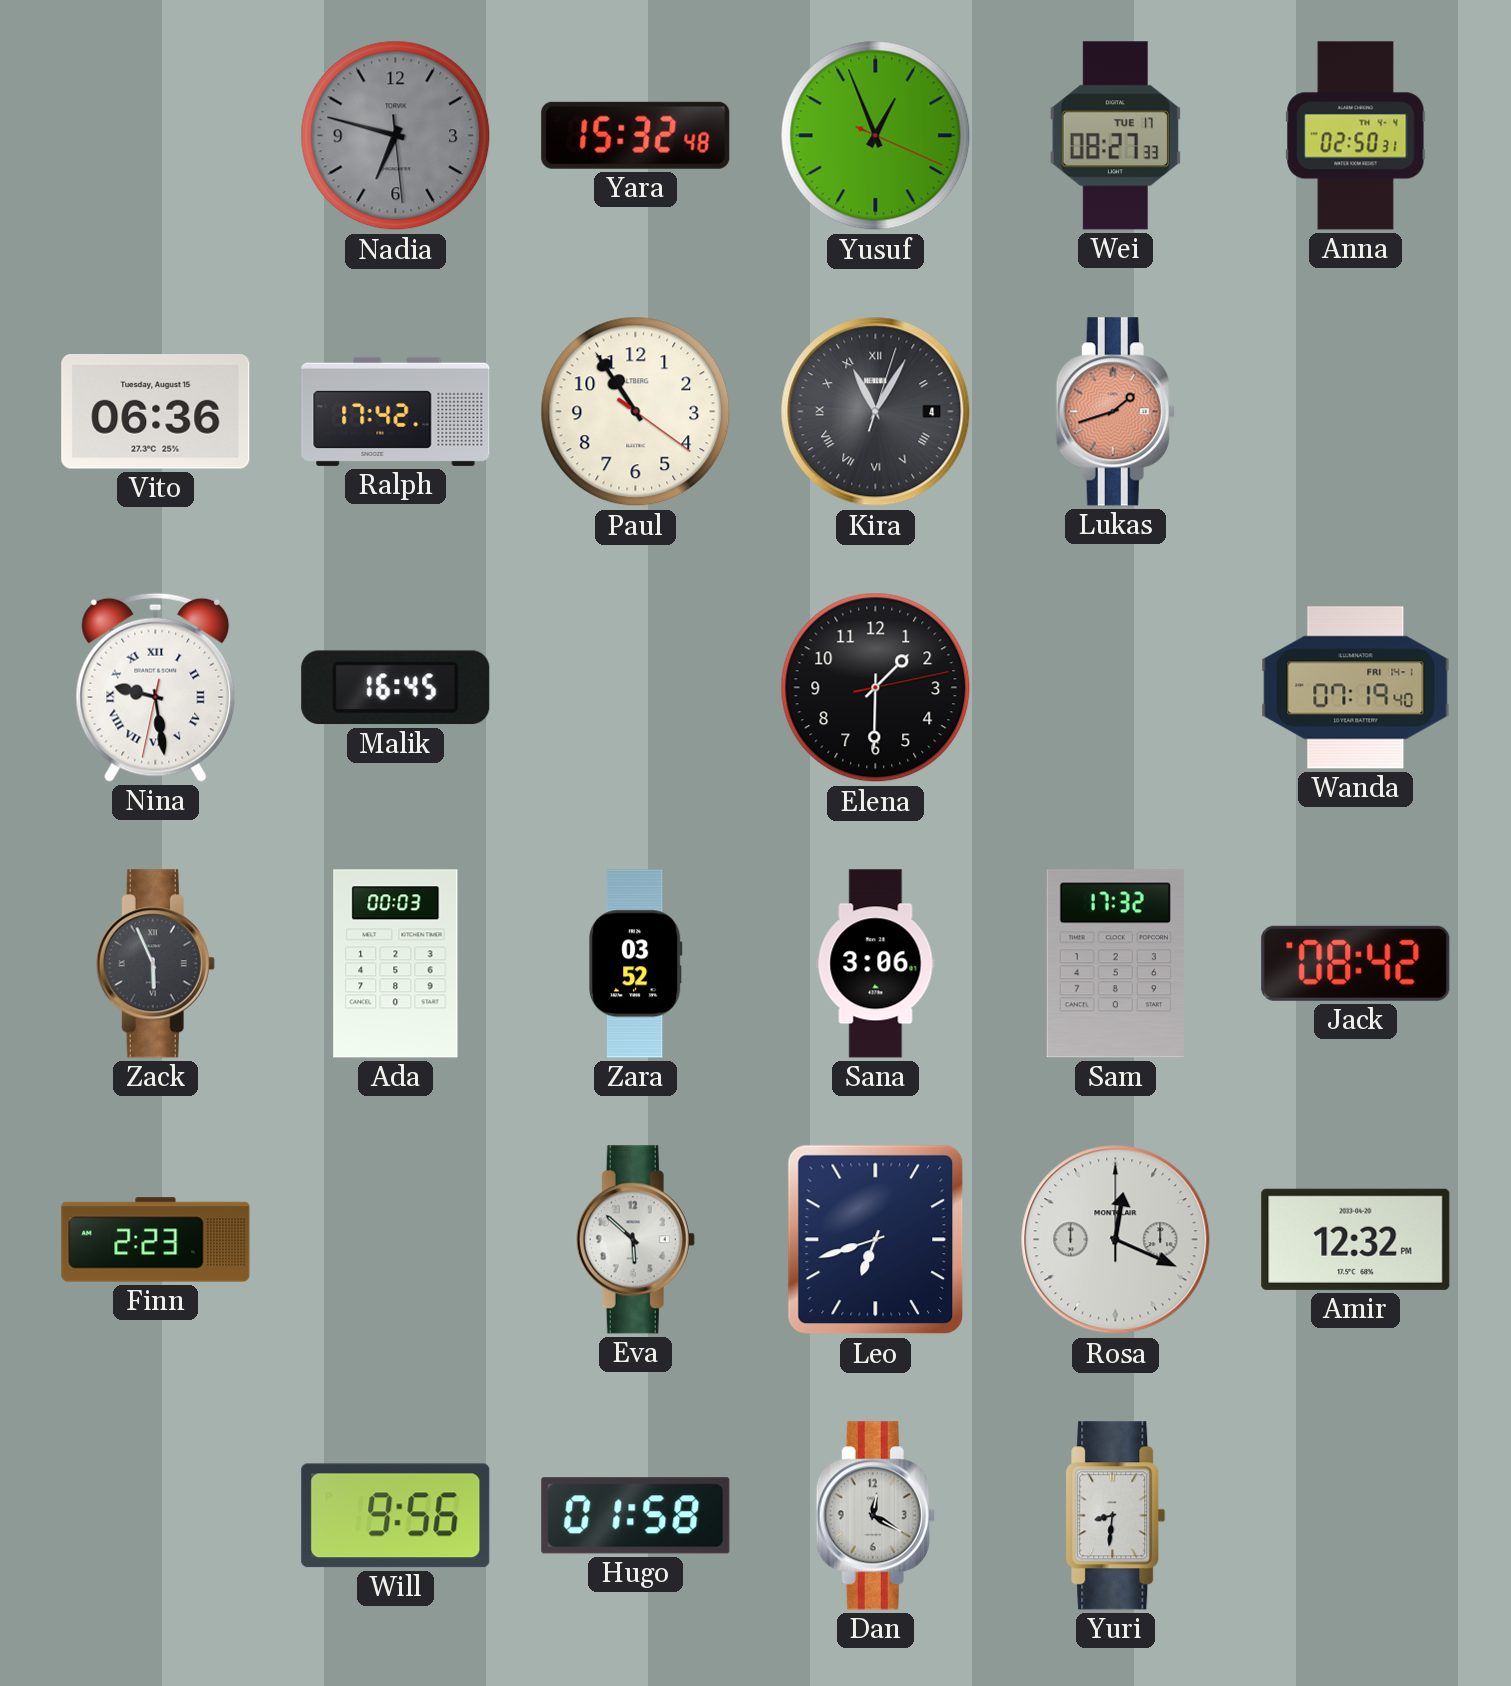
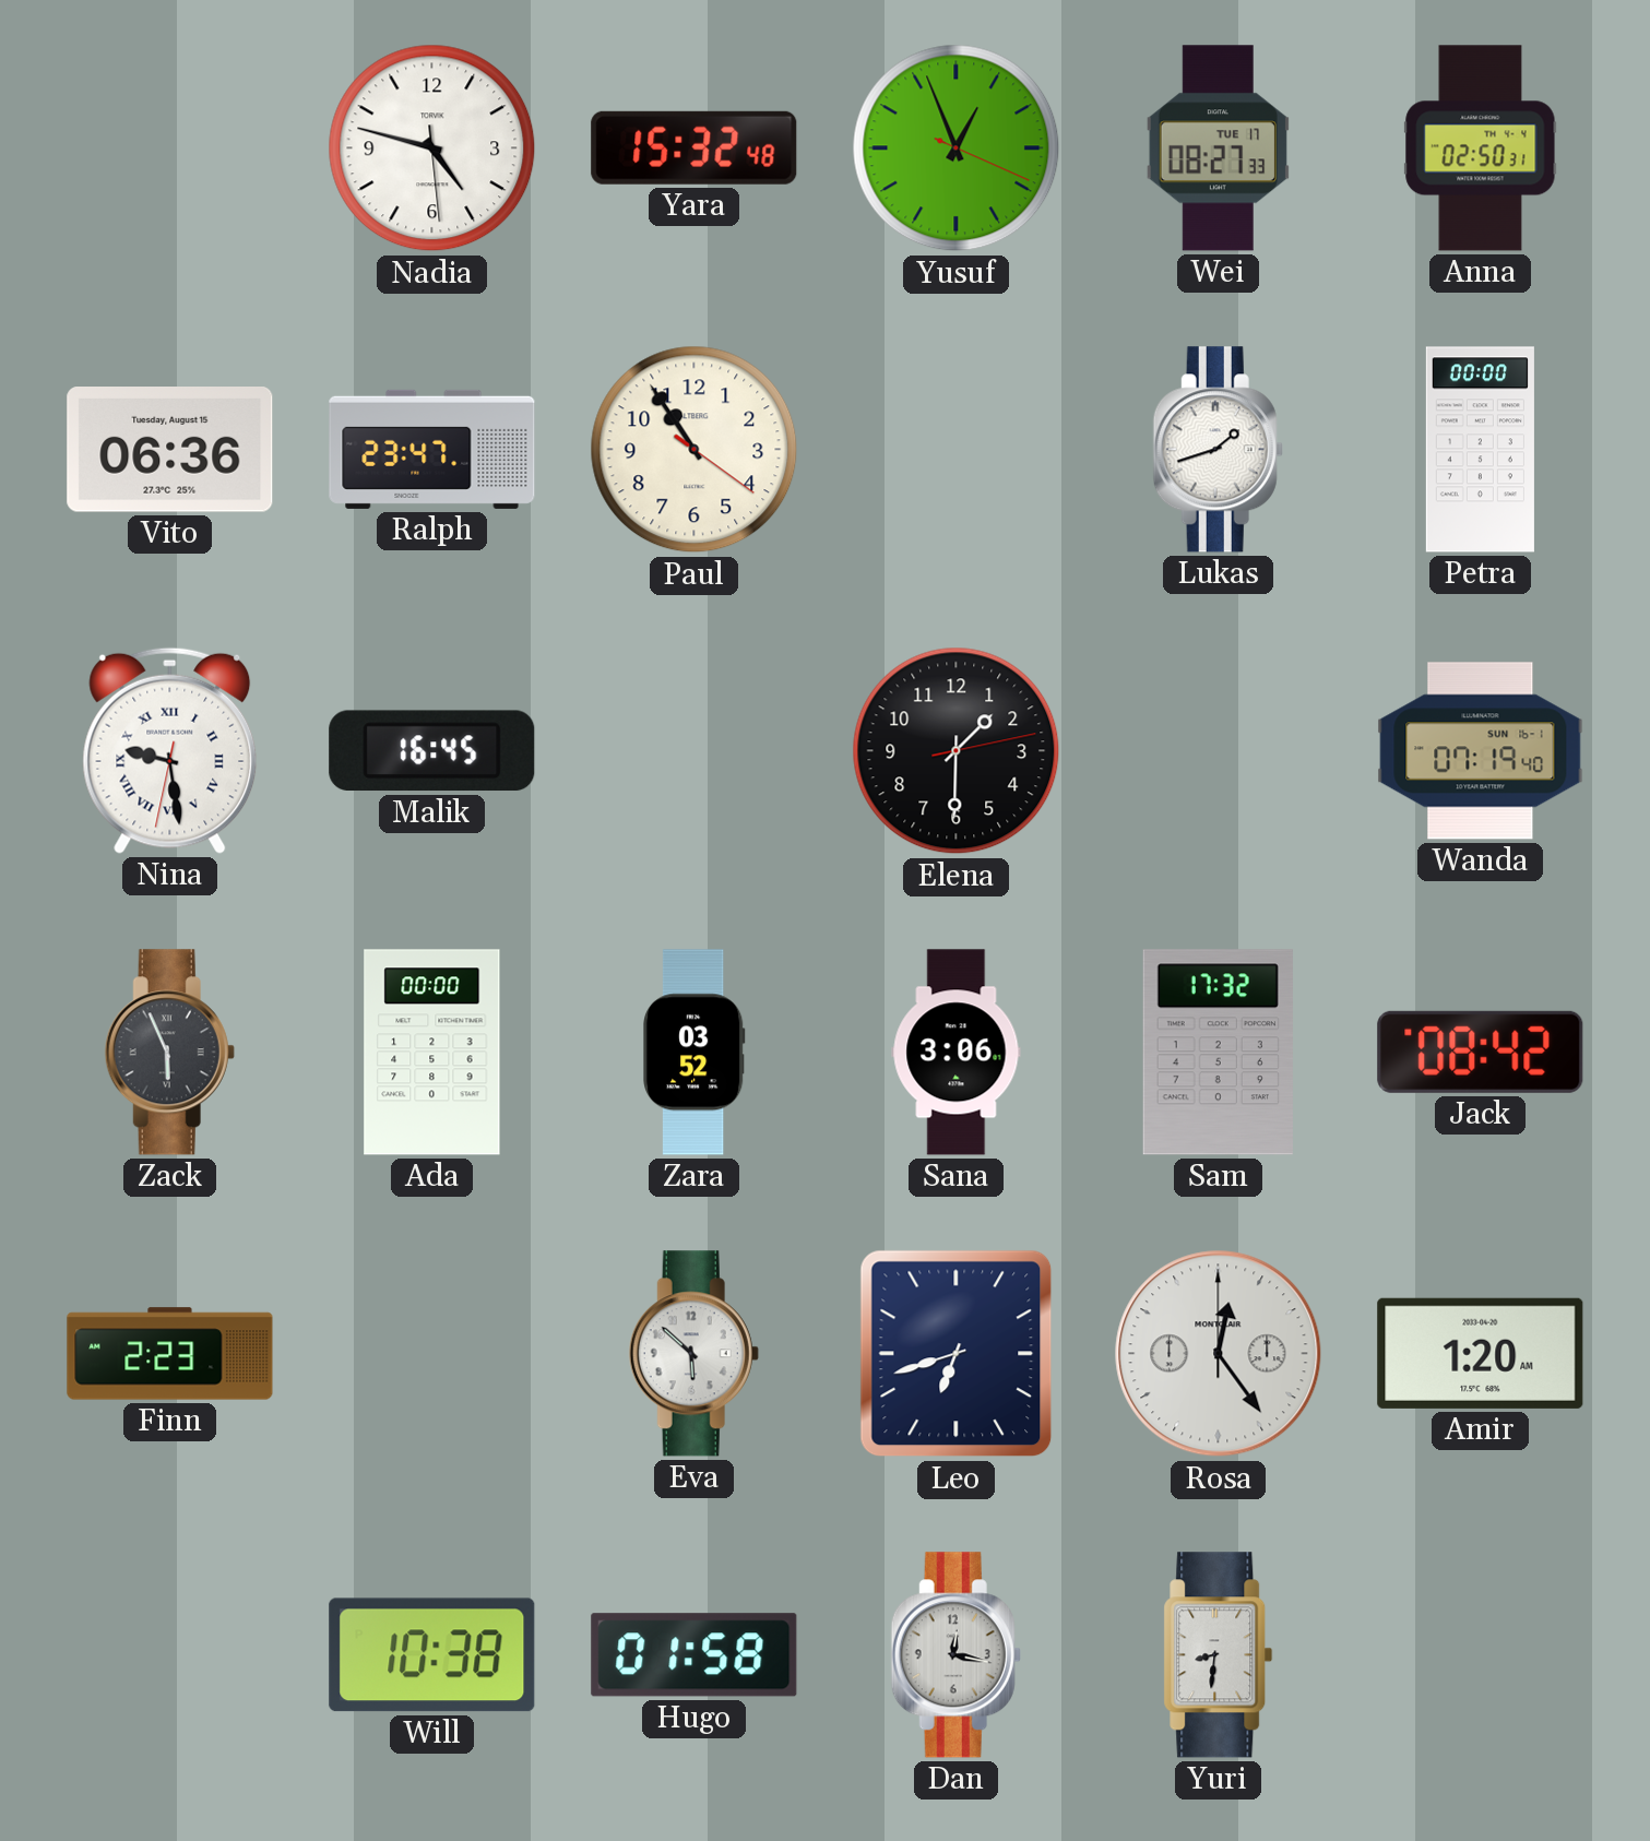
Nadia: 6:47 -> 4:47 (432, 149)
Nadia dial: grey -> white (432, 149)
Ralph: 17:42 -> 23:47 (432, 449)
Kira: 11:05 -> none (876, 412)
Lukas dial: salmon -> white (1218, 450)
Petra: none -> 00:00 (1480, 450)
Wanda date: FRI 14-1 -> SUN 16-1 (1481, 751)
Ada: 00:03 -> 00:00 (432, 1053)
Rosa: 12:19 -> 12:24 (1219, 1354)
Amir: 12:32 -> 1:20 (1481, 1353)
Will: 9:56 -> 10:38 (432, 1655)
Dan: 12:20 -> 12:17 (955, 1655)
